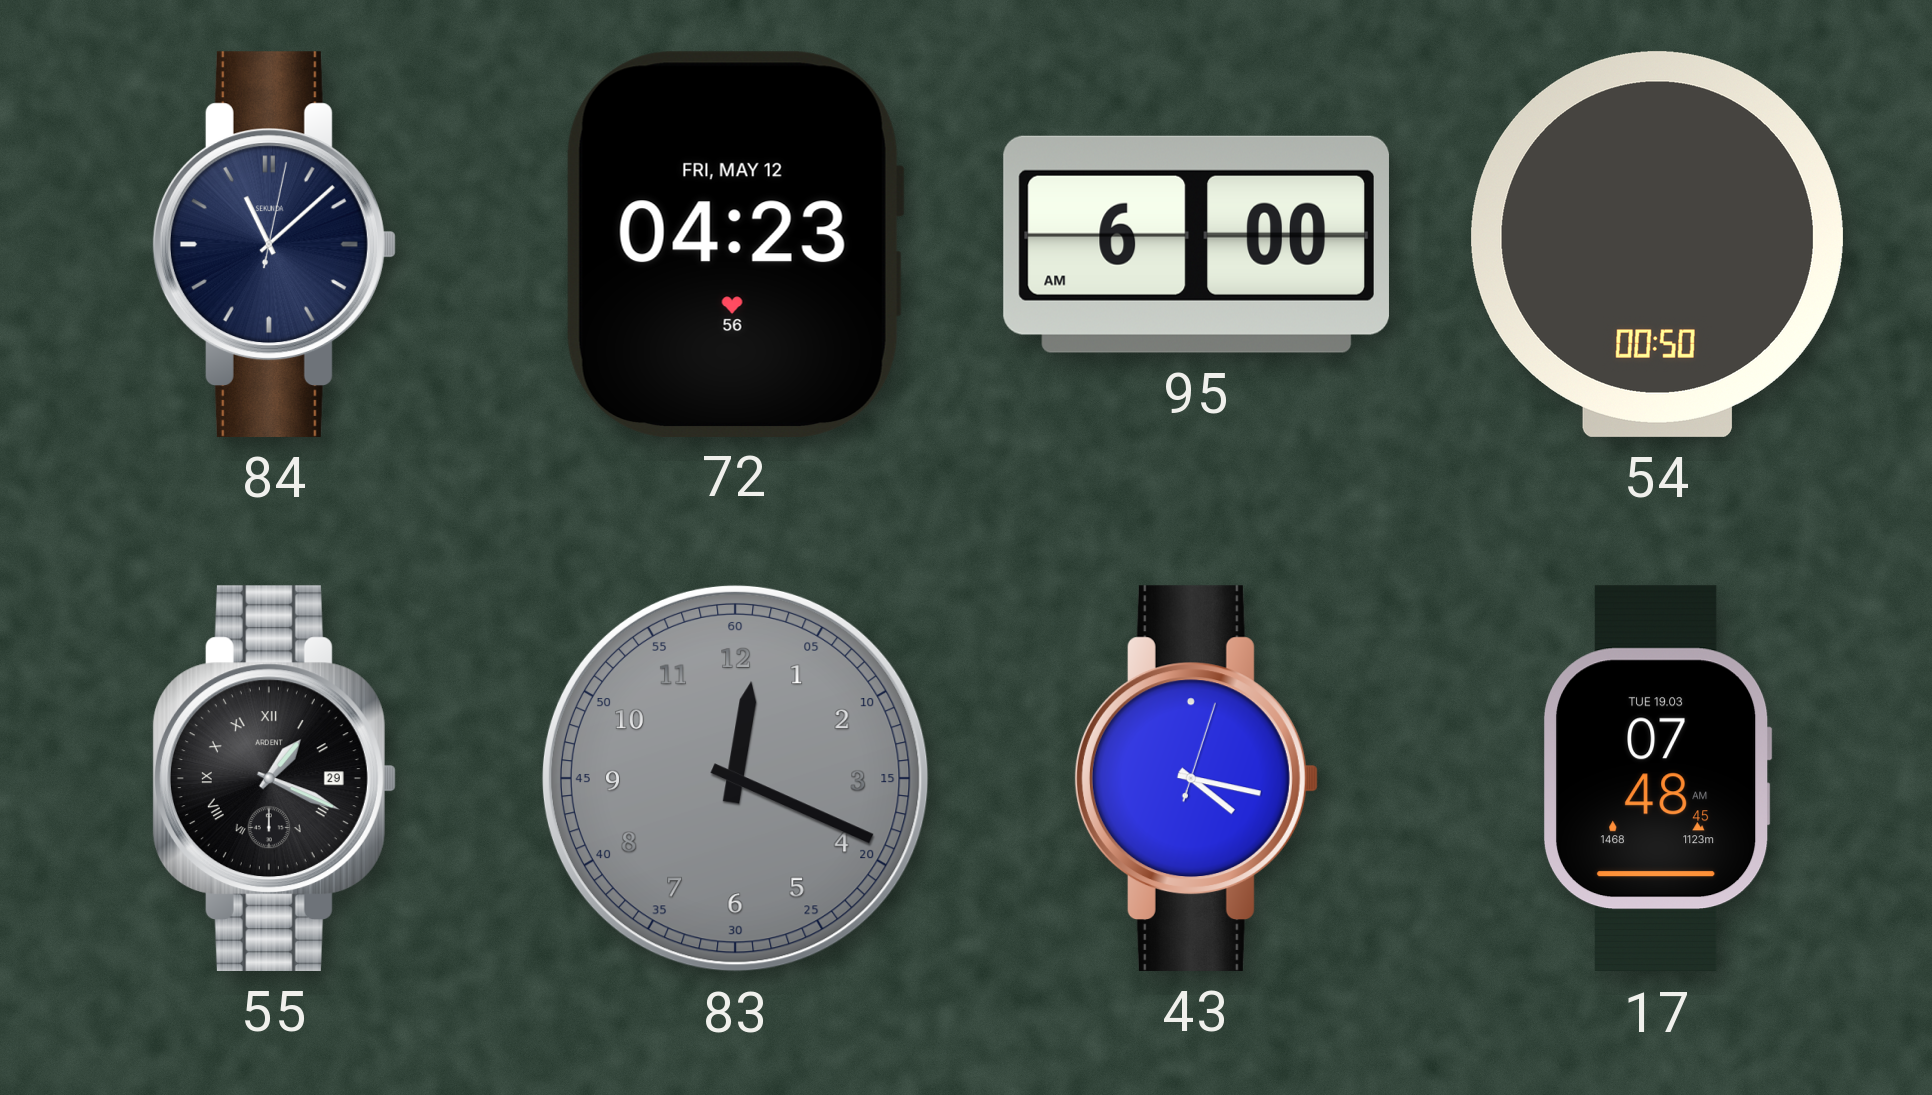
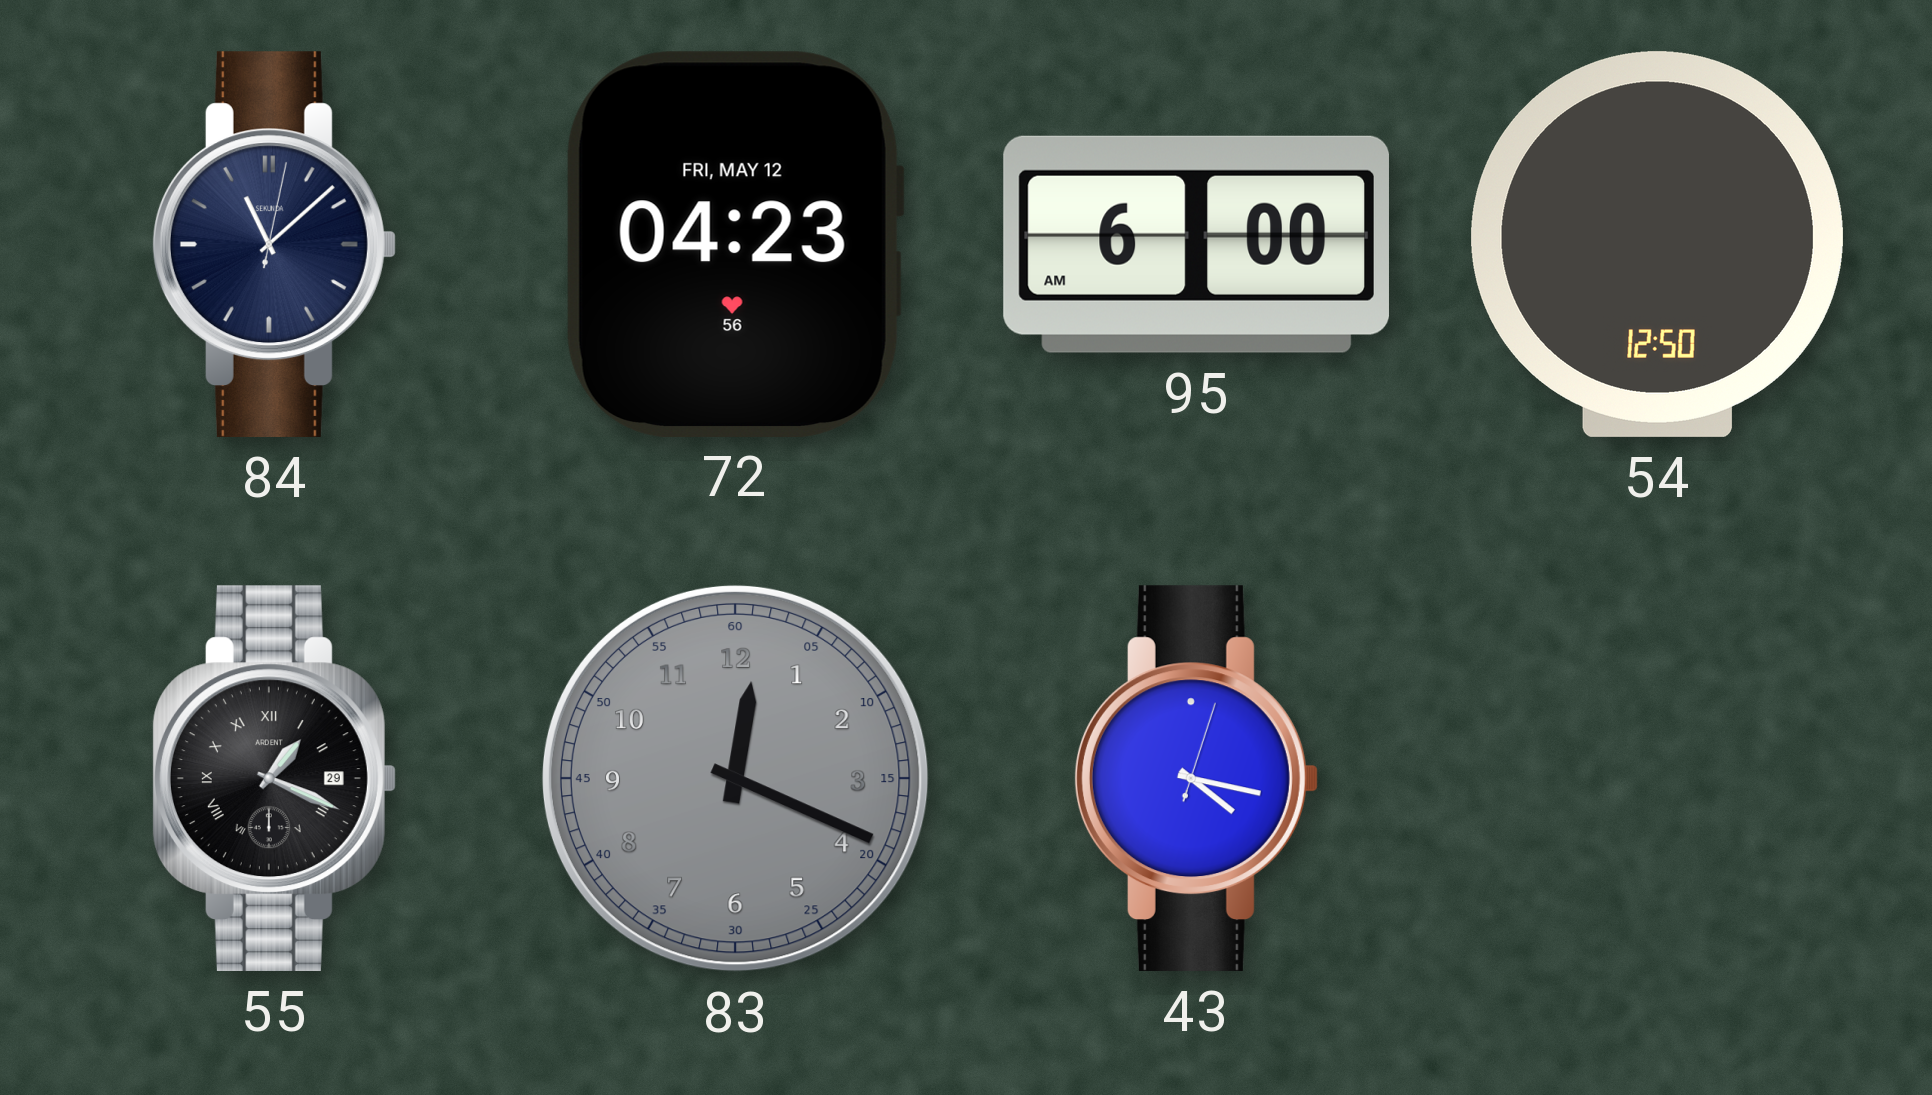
54: 00:50 -> 12:50 (1657, 244)
17: 07:48 -> none (1658, 779)
